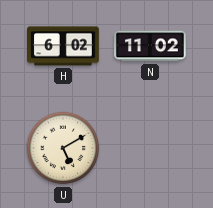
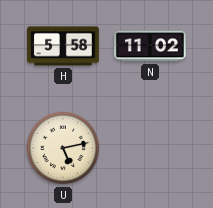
H: 6:02 -> 5:58 (64, 46)
U: 5:10 -> 5:13 (63, 148)
